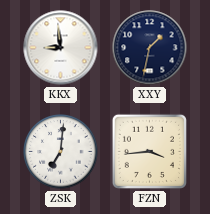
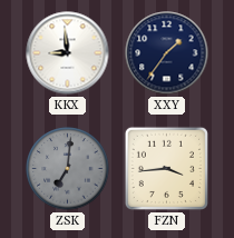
XXY: 1:32 -> 1:36 (167, 53)
ZSK dial: white -> grey (68, 169)
